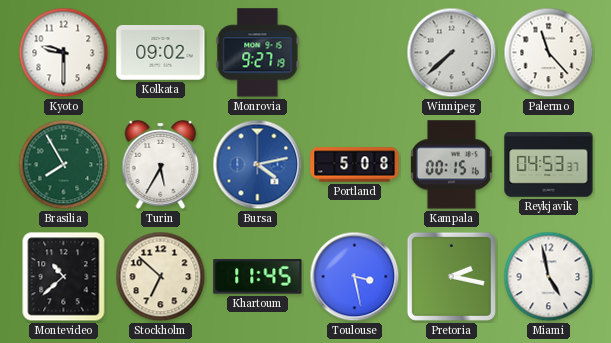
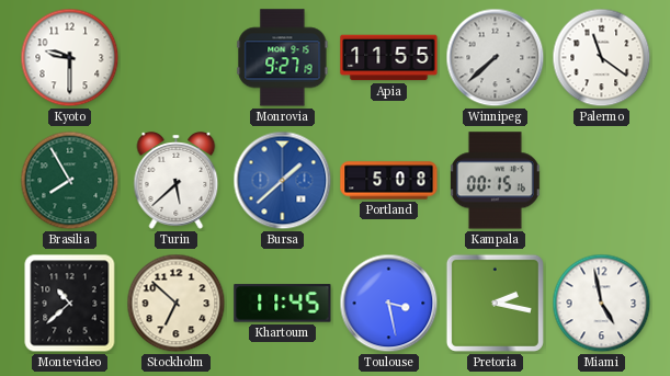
Kolkata: 09:02 -> none (161, 53)
Apia: none -> 11:55 (389, 58)
Palermo: 11:23 -> 11:21 (602, 58)
Turin: 5:35 -> 5:38 (177, 181)
Bursa: 4:13 -> 1:38 (283, 181)
Reykjavik: 04:53 -> none (549, 165)
